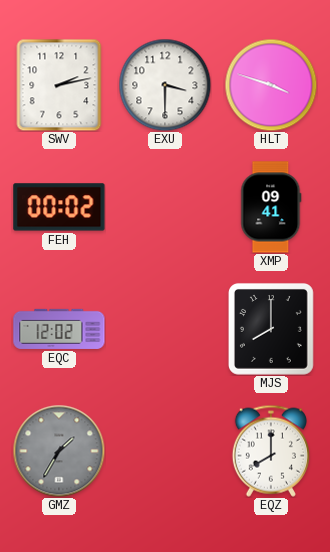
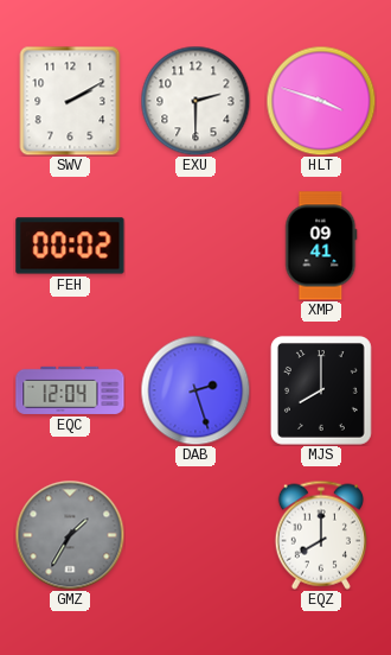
SWV: 2:13 -> 2:10 (70, 101)
EXU: 3:30 -> 2:30 (195, 101)
EQC: 12:02 -> 12:04 (70, 390)
DAB: none -> 2:27 (195, 390)
